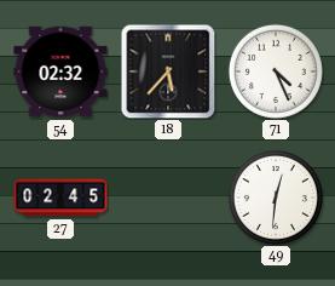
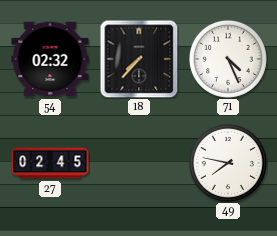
18: 5:37 -> 7:37 (139, 59)
49: 12:31 -> 7:47 (228, 163)
